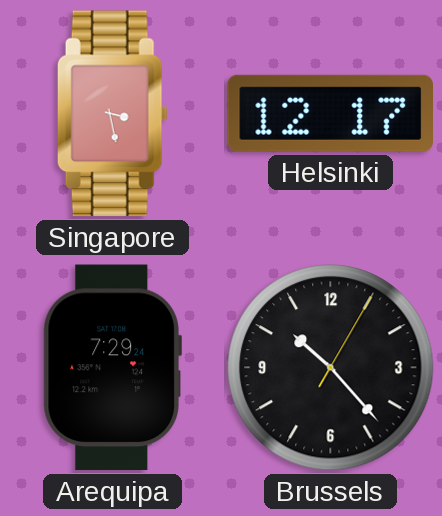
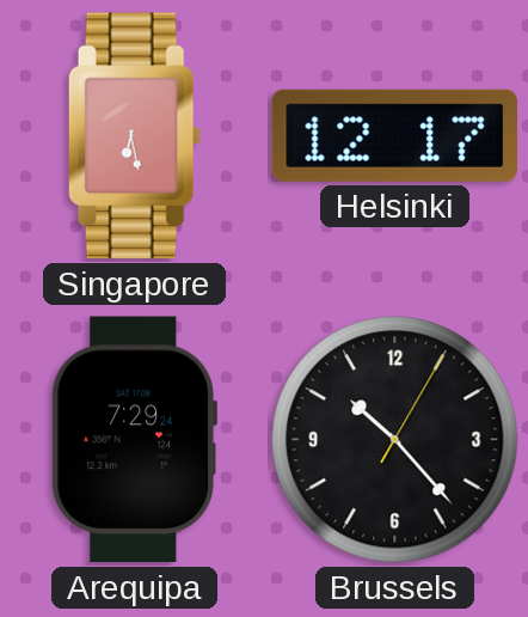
Singapore: 3:28 -> 6:28 (134, 136)
